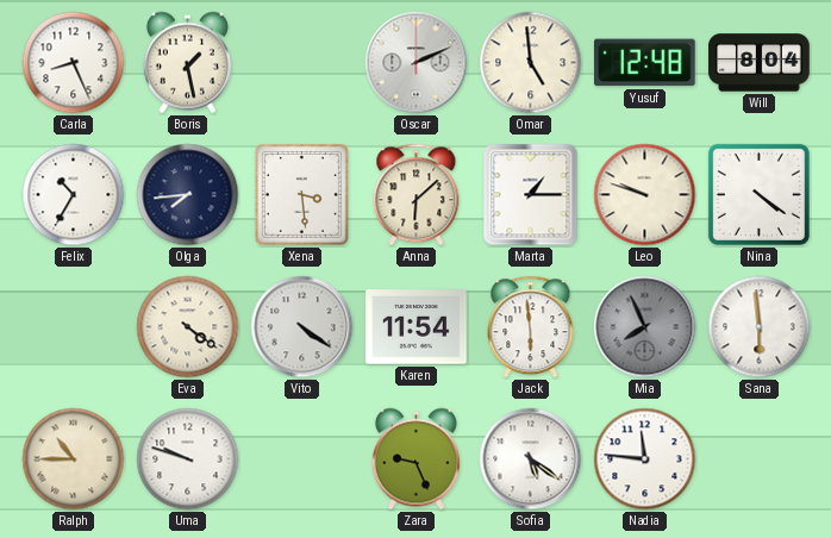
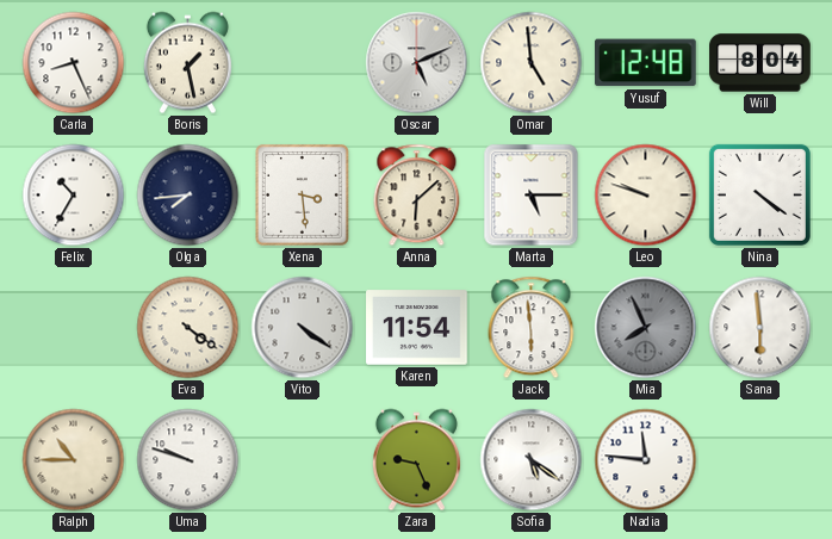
Oscar: 2:11 -> 5:11 (417, 63)
Marta: 1:15 -> 5:15 (532, 196)
